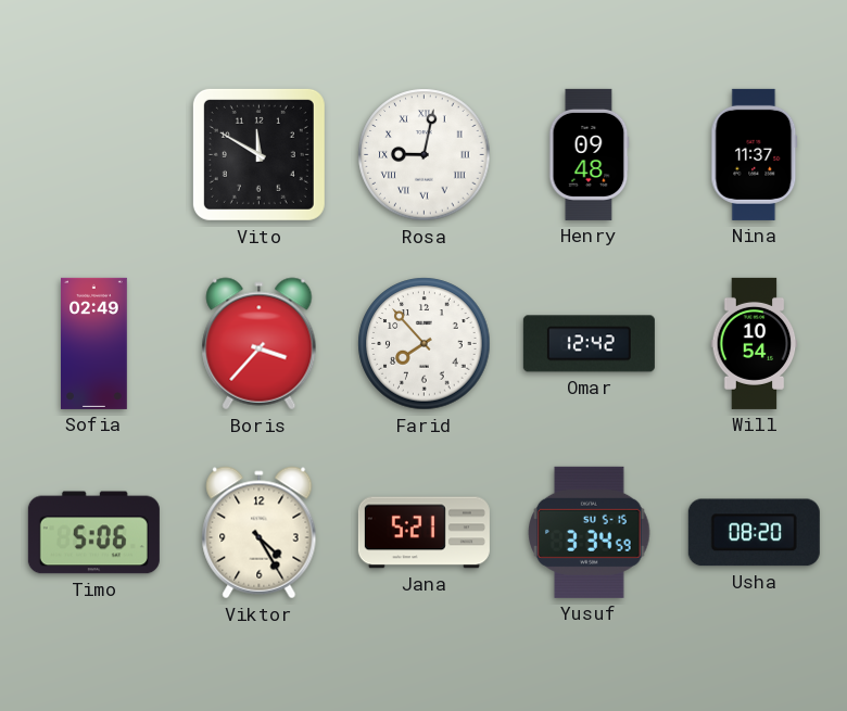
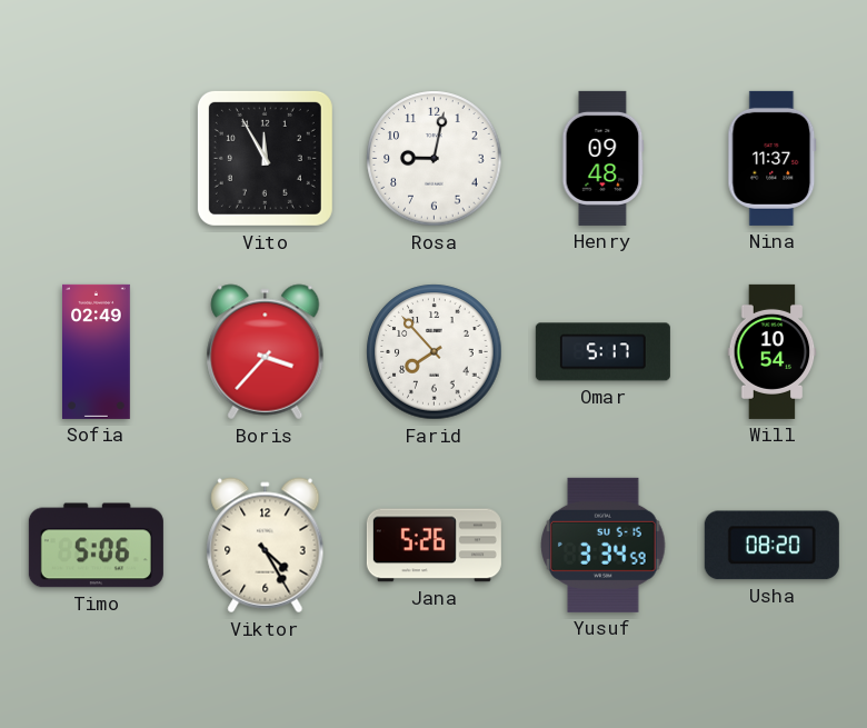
Vito: 11:50 -> 11:55 (265, 158)
Rosa numerals: Roman -> Arabic (435, 159)
Omar: 12:42 -> 5:17 (602, 352)
Jana: 5:21 -> 5:26 (433, 546)
